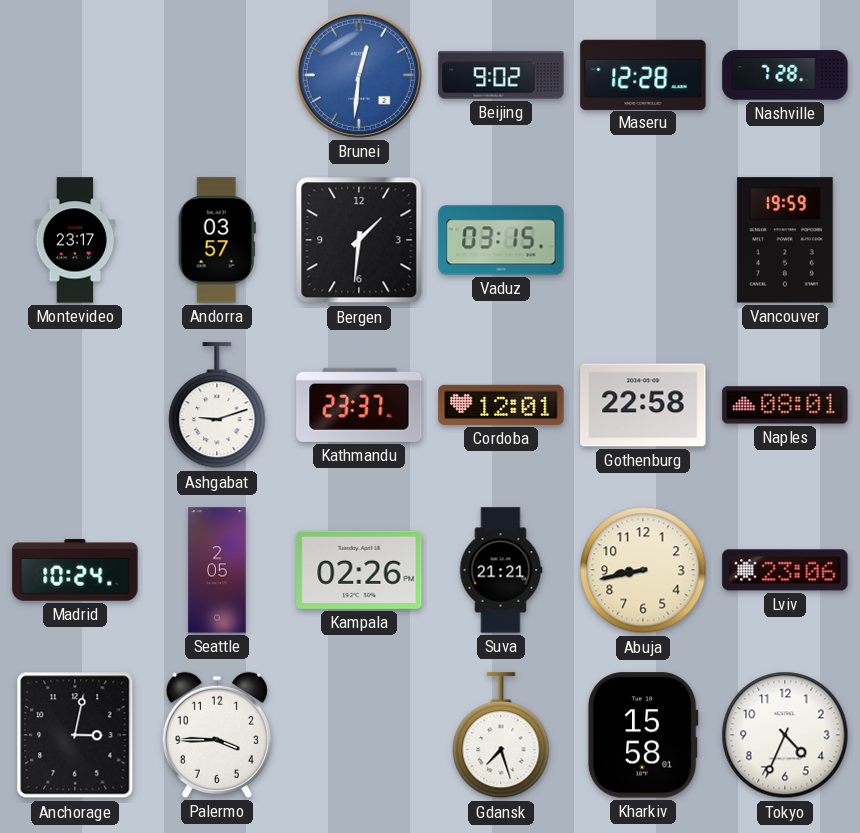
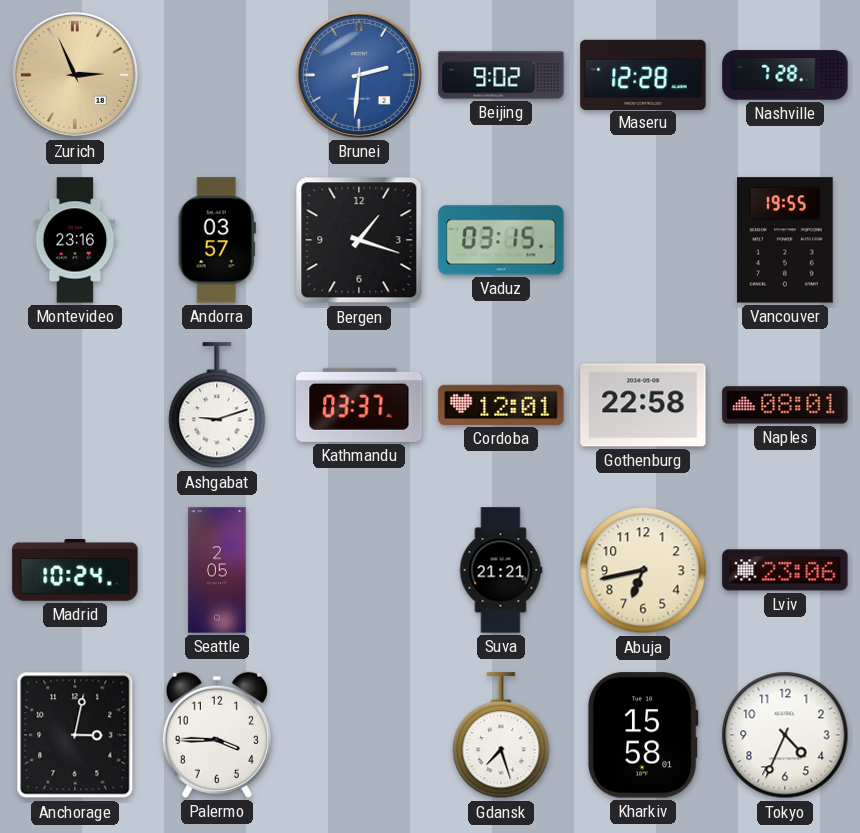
Zurich: none -> 2:56 (75, 75)
Brunei: 12:31 -> 2:31 (359, 75)
Montevideo: 23:17 -> 23:16 (75, 240)
Bergen: 1:31 -> 1:18 (359, 240)
Vancouver: 19:59 -> 19:55 (785, 240)
Kathmandu: 23:37 -> 03:37 (359, 405)
Kampala: 02:26 -> none (359, 570)
Abuja: 8:43 -> 6:43 (643, 570)
